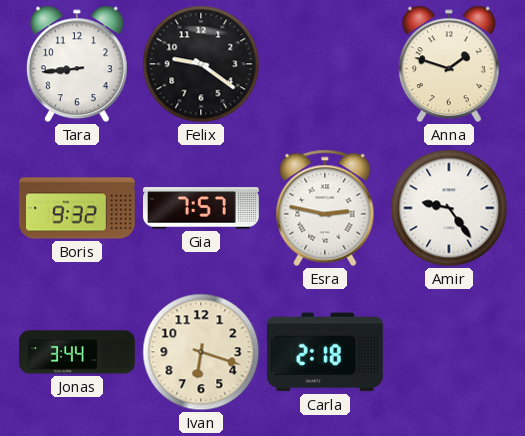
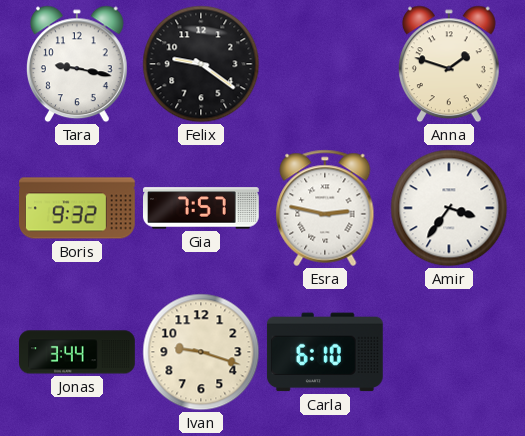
Tara: 8:44 -> 9:17 (77, 64)
Amir: 9:24 -> 3:36 (449, 208)
Ivan: 6:18 -> 9:18 (201, 352)
Carla: 2:18 -> 6:10 (325, 352)
